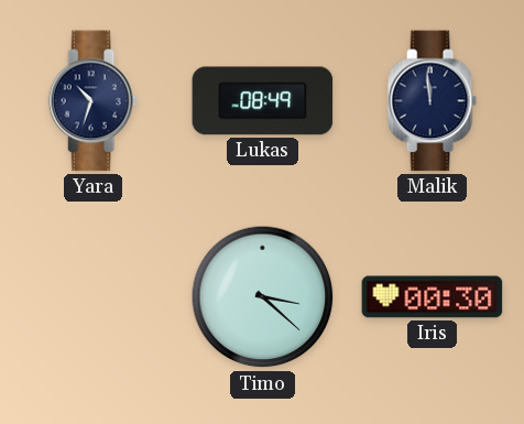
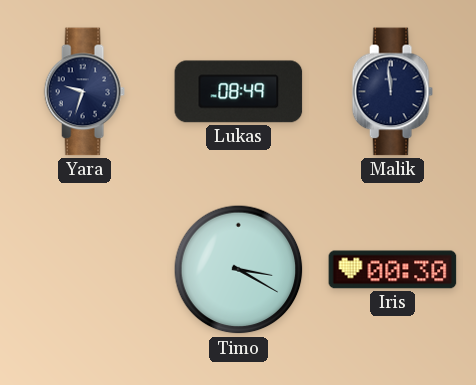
Yara: 10:33 -> 9:33 (84, 92)
Timo: 3:22 -> 3:20 (239, 270)
